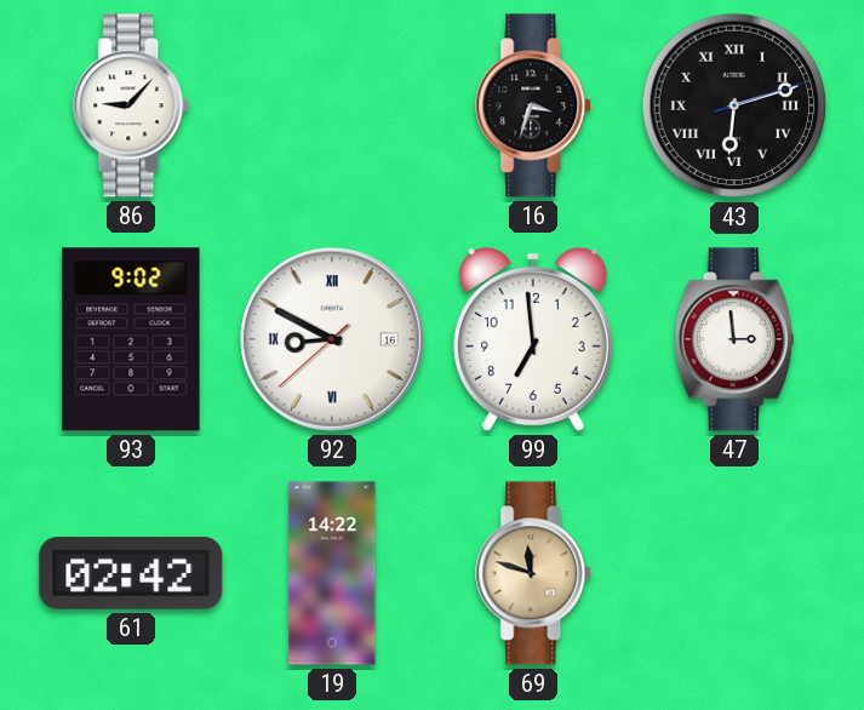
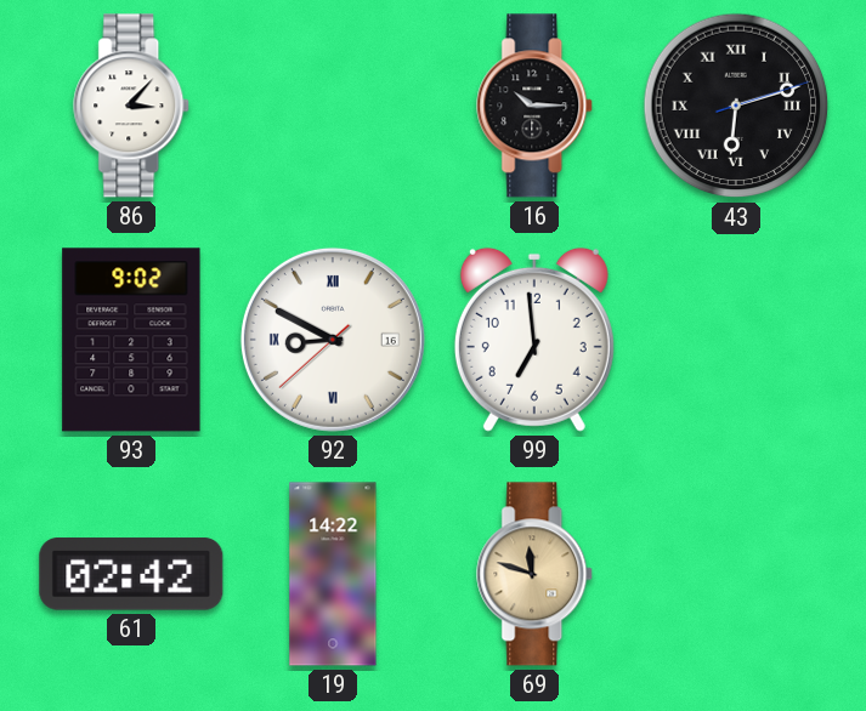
86: 9:07 -> 3:07 (132, 106)
16: 3:33 -> 10:15 (536, 106)
47: 2:59 -> none (734, 339)
